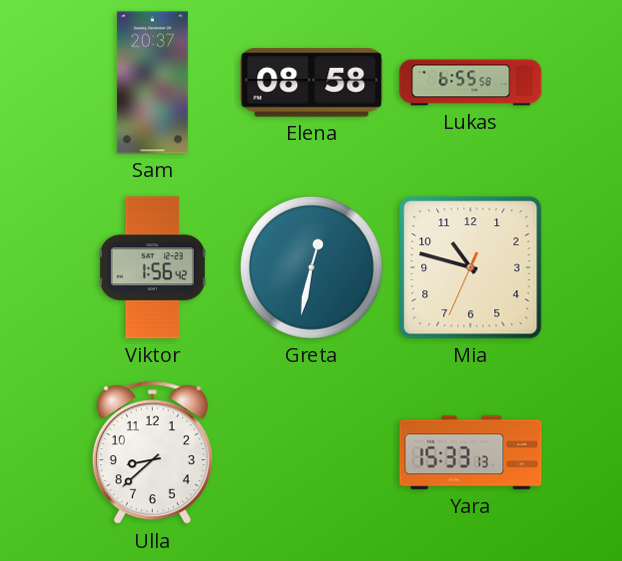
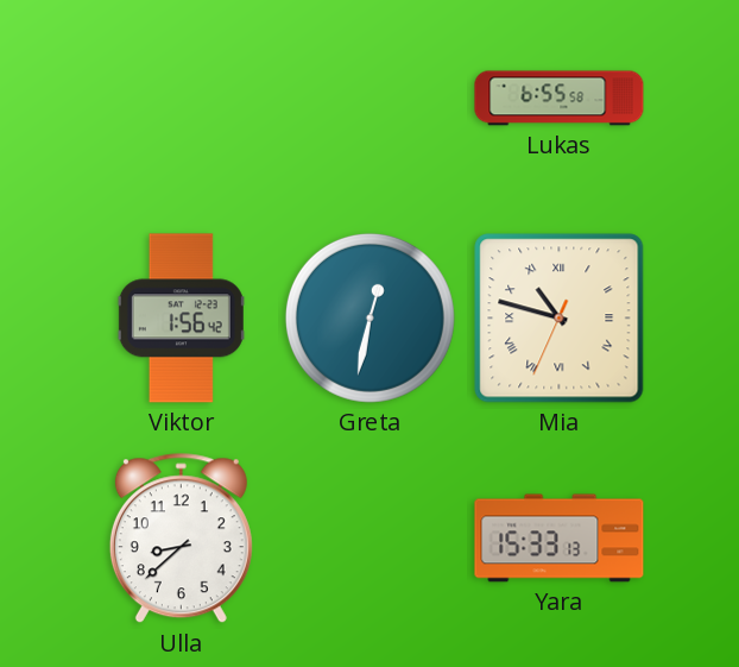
Sam: 20:37 -> none (152, 83)
Elena: 08:58 -> none (312, 83)
Mia numerals: Arabic -> Roman (560, 319)
